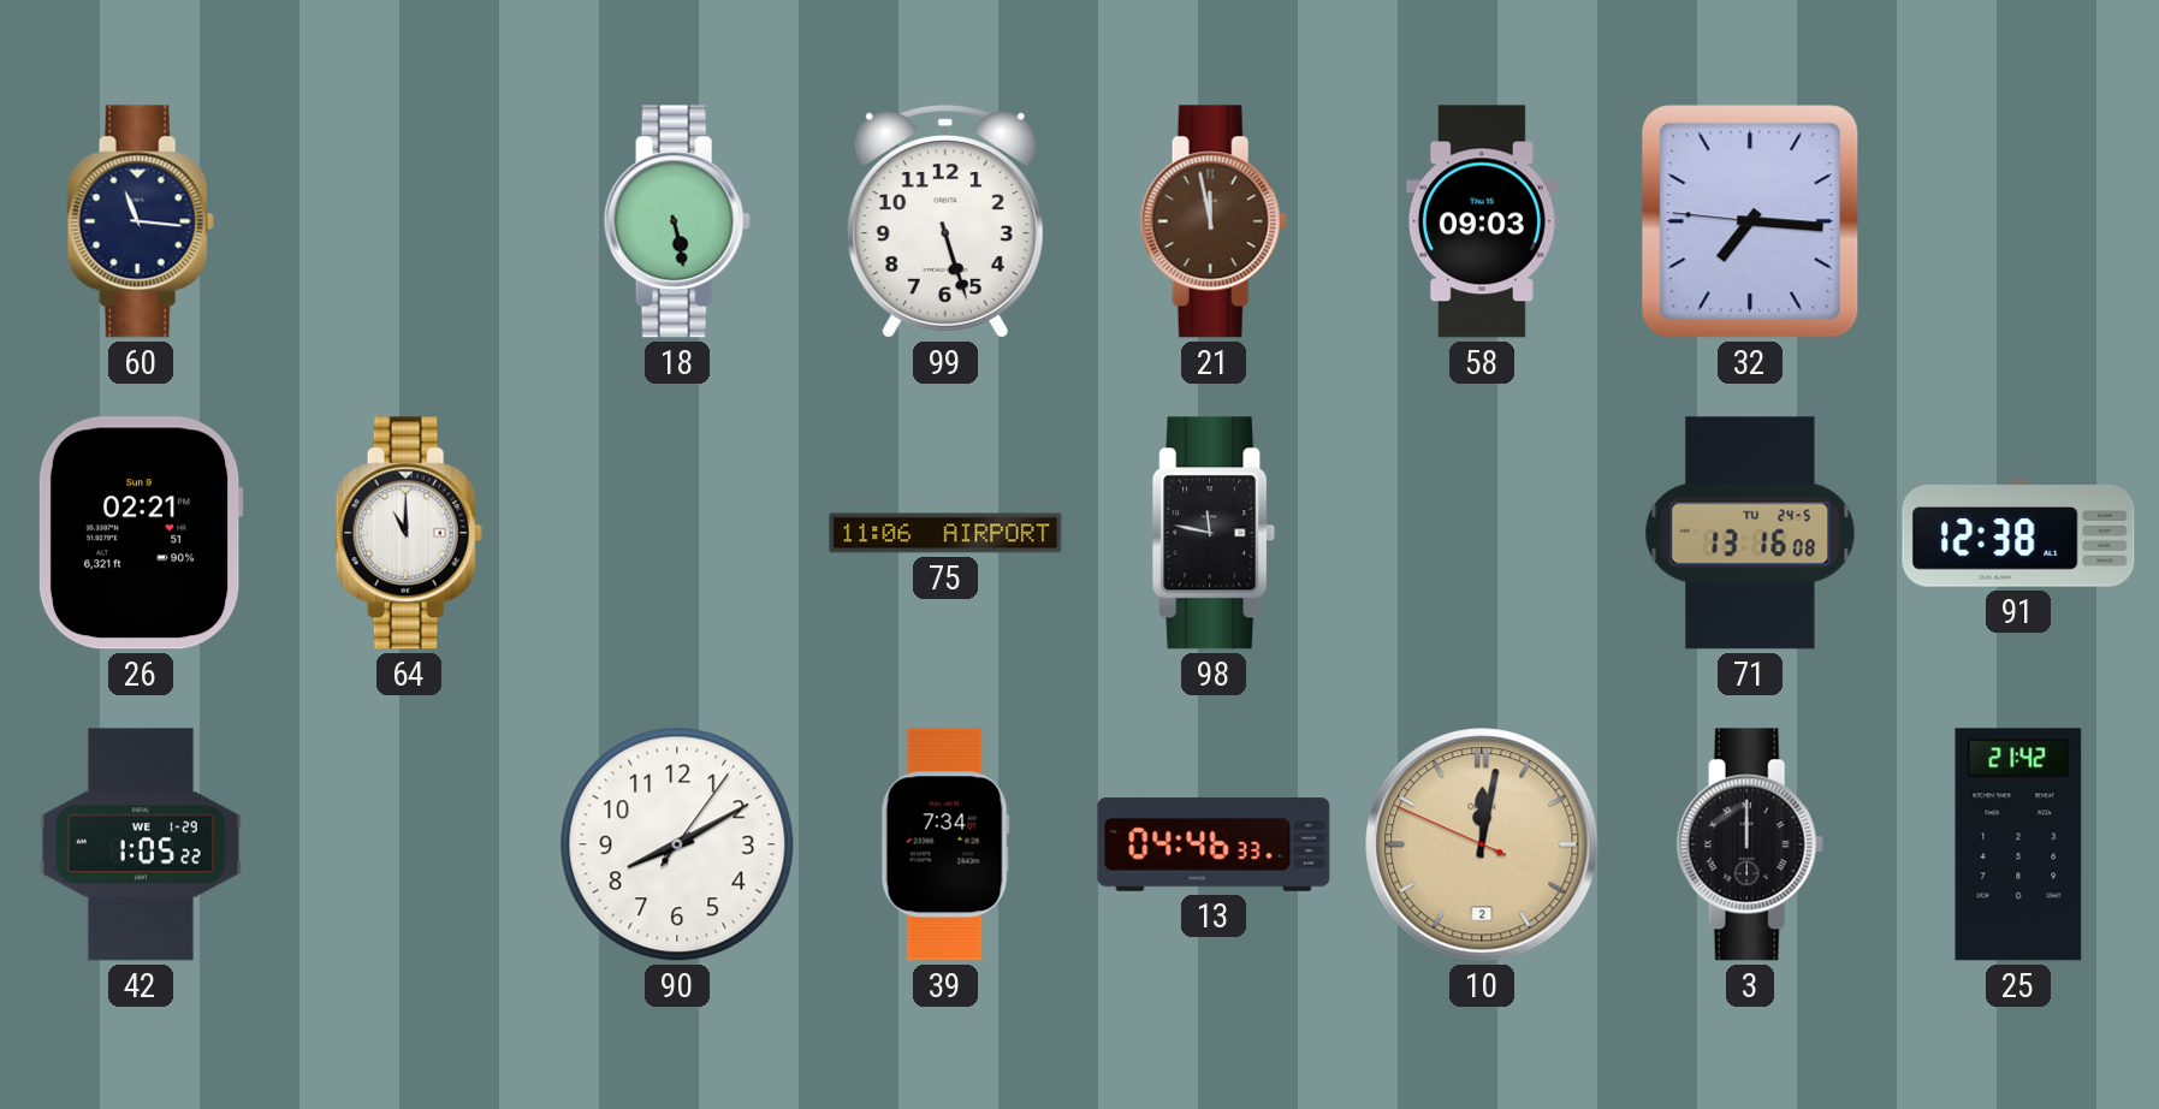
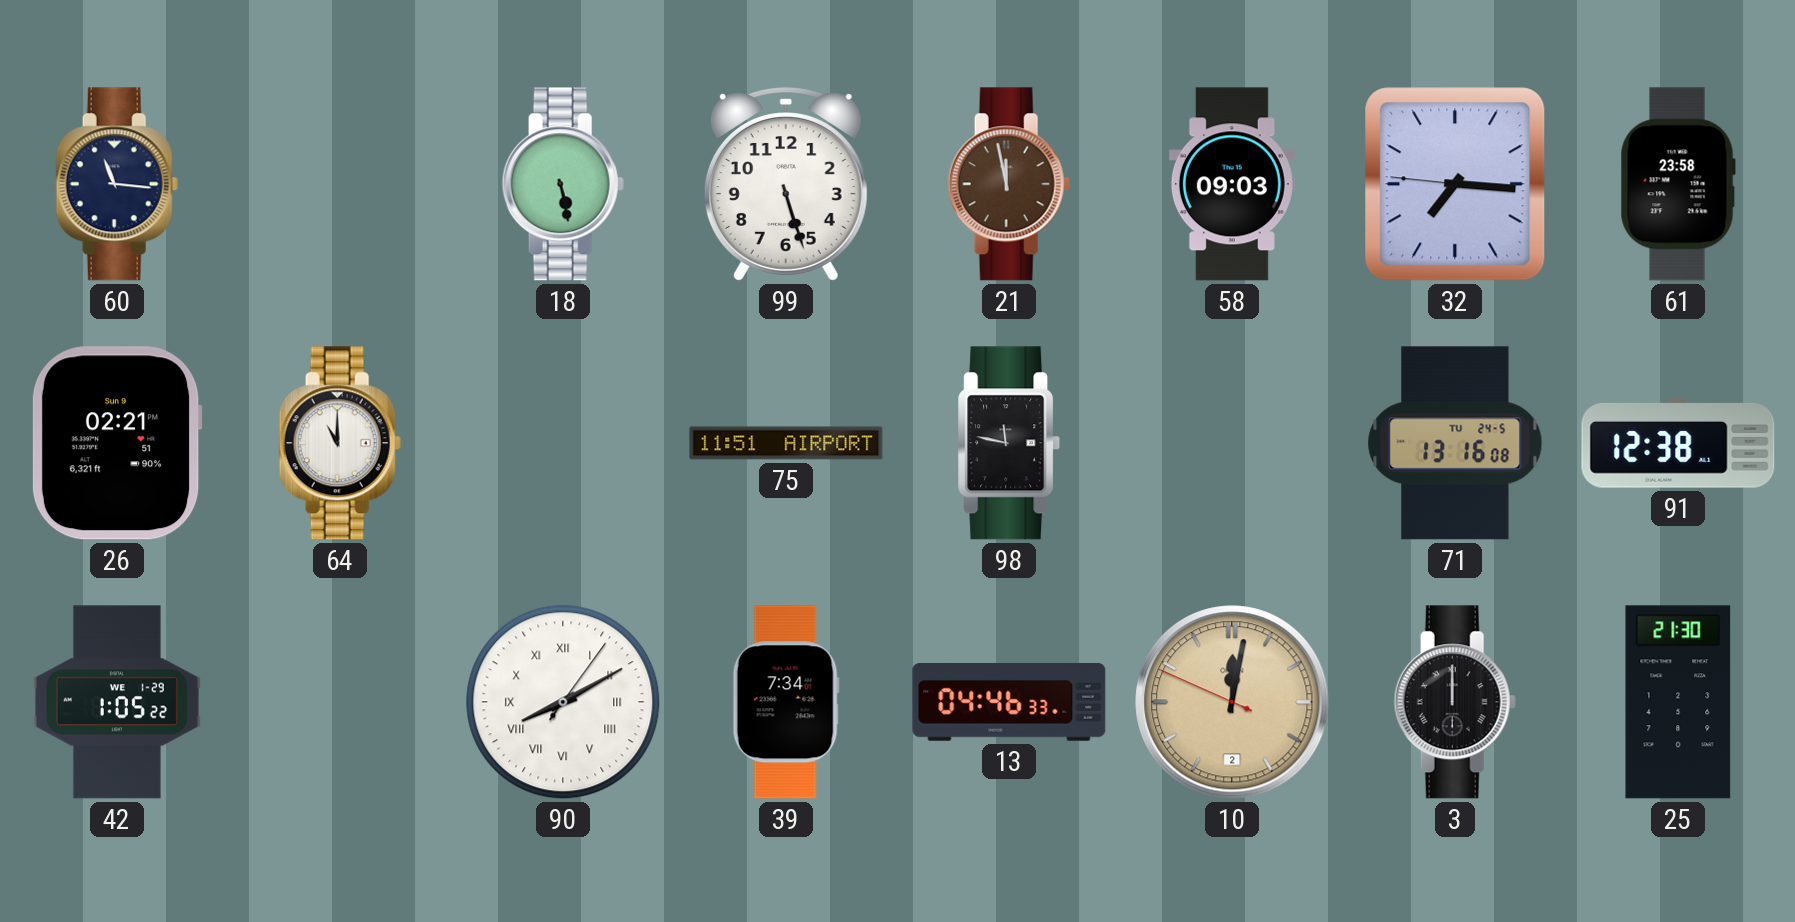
61: none -> 23:58 (1678, 184)
75: 11:06 -> 11:51 (786, 443)
90 numerals: Arabic -> Roman (563, 702)
25: 21:42 -> 21:30 (1678, 702)
